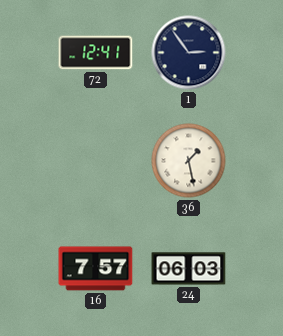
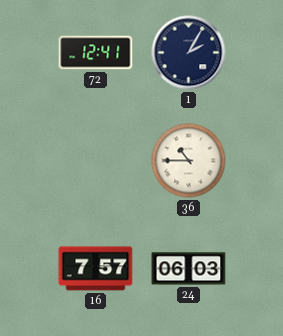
1: 2:54 -> 2:05 (189, 53)
36: 1:28 -> 10:45 (189, 161)
